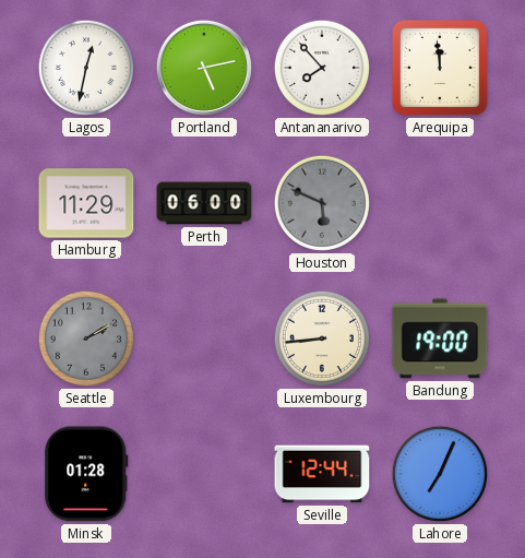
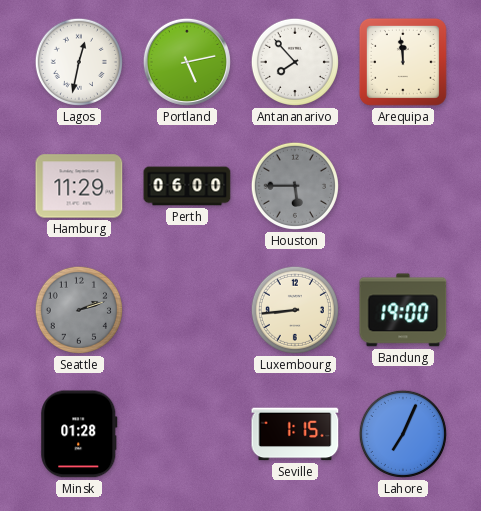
Houston: 5:49 -> 5:45 (295, 186)
Seattle: 2:10 -> 2:12 (79, 310)
Seville: 12:44 -> 1:15 (295, 434)
